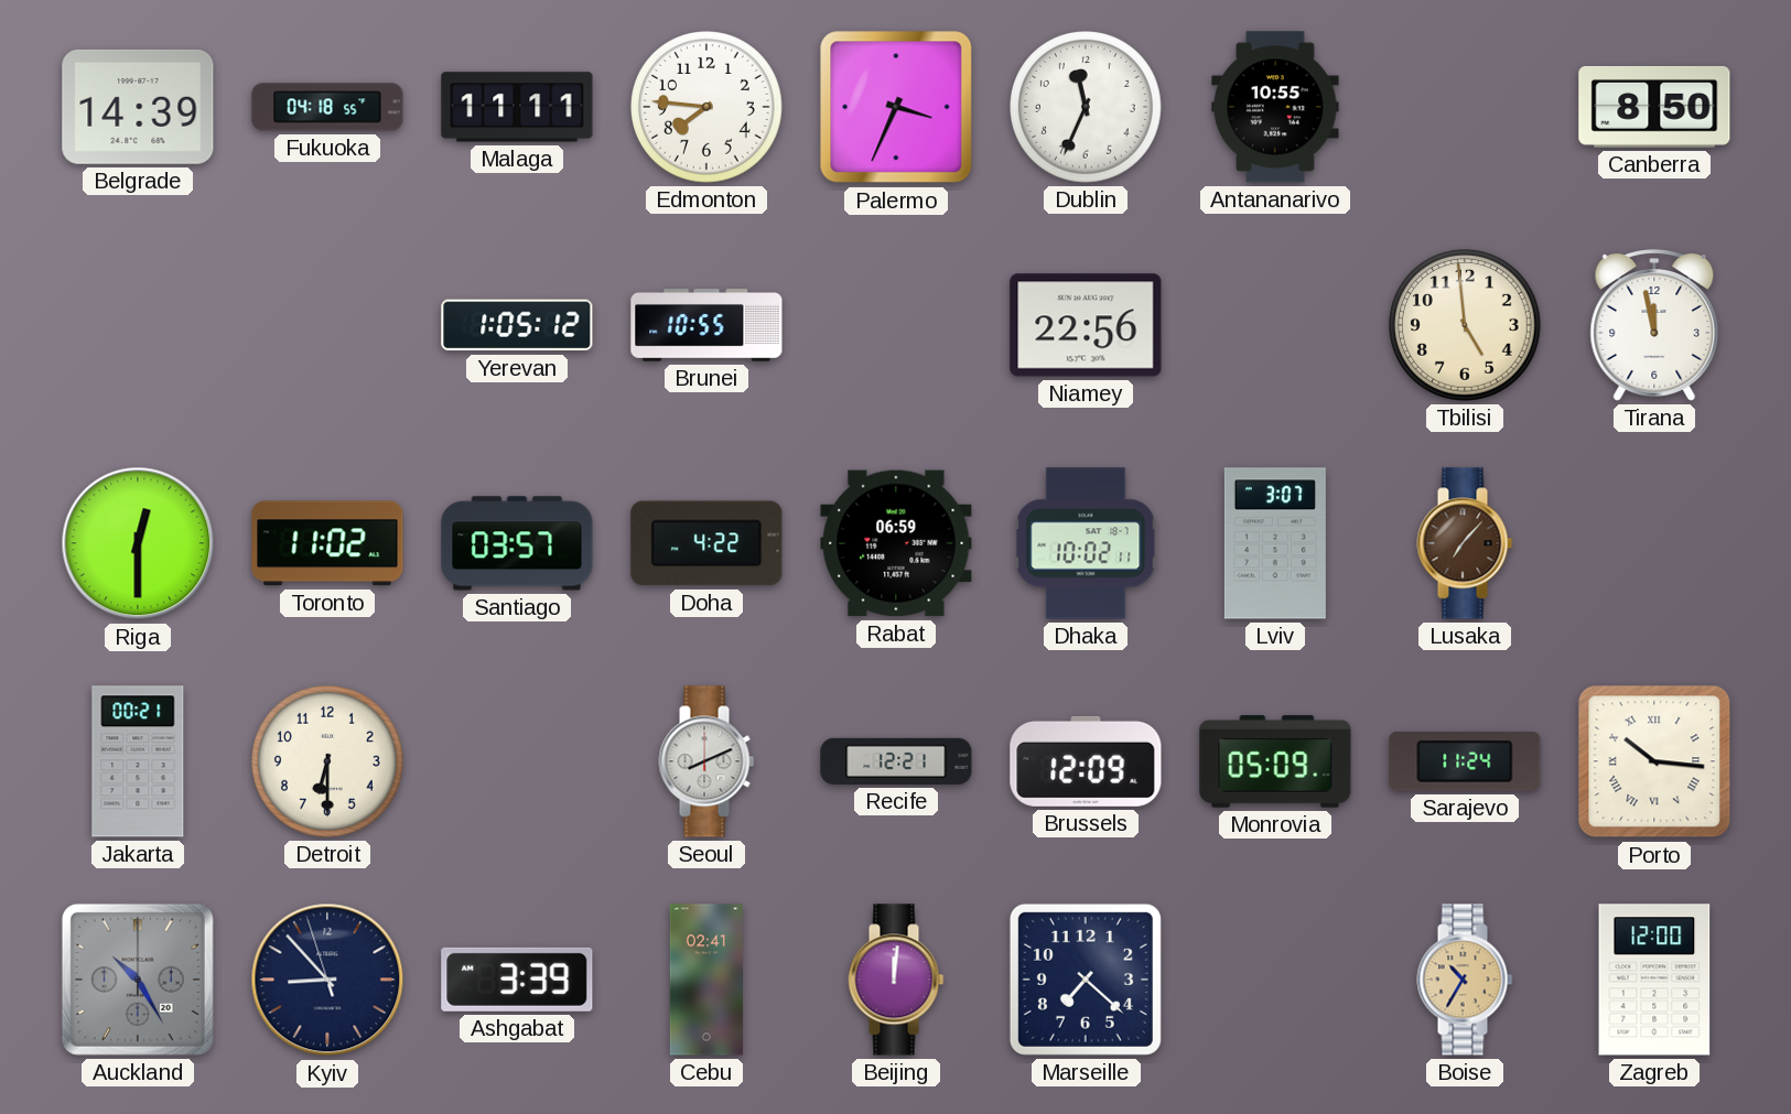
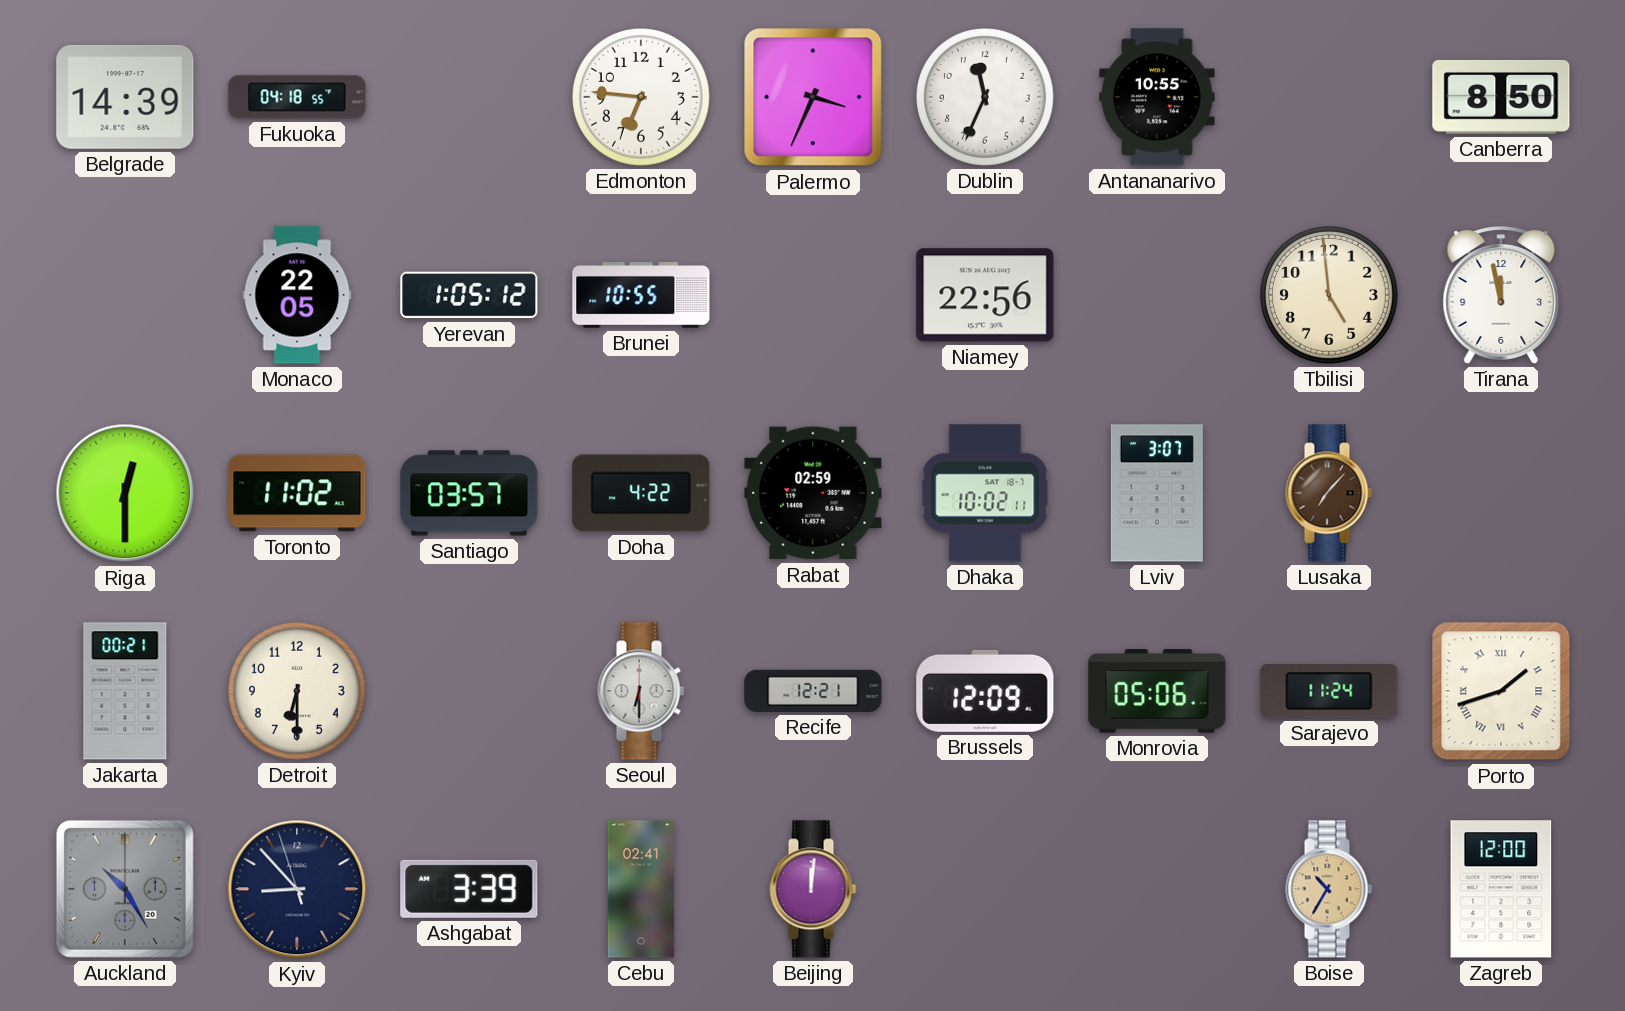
Malaga: 11:11 -> none (517, 107)
Edmonton: 7:46 -> 6:46 (642, 98)
Monaco: none -> 22:05 (297, 295)
Rabat: 06:59 -> 02:59 (813, 493)
Seoul: 8:11 -> 6:30 (641, 691)
Monrovia: 05:09 -> 05:06 (1157, 691)
Porto: 10:16 -> 1:42 (1501, 691)
Marseille: 7:22 -> none (1086, 980)
